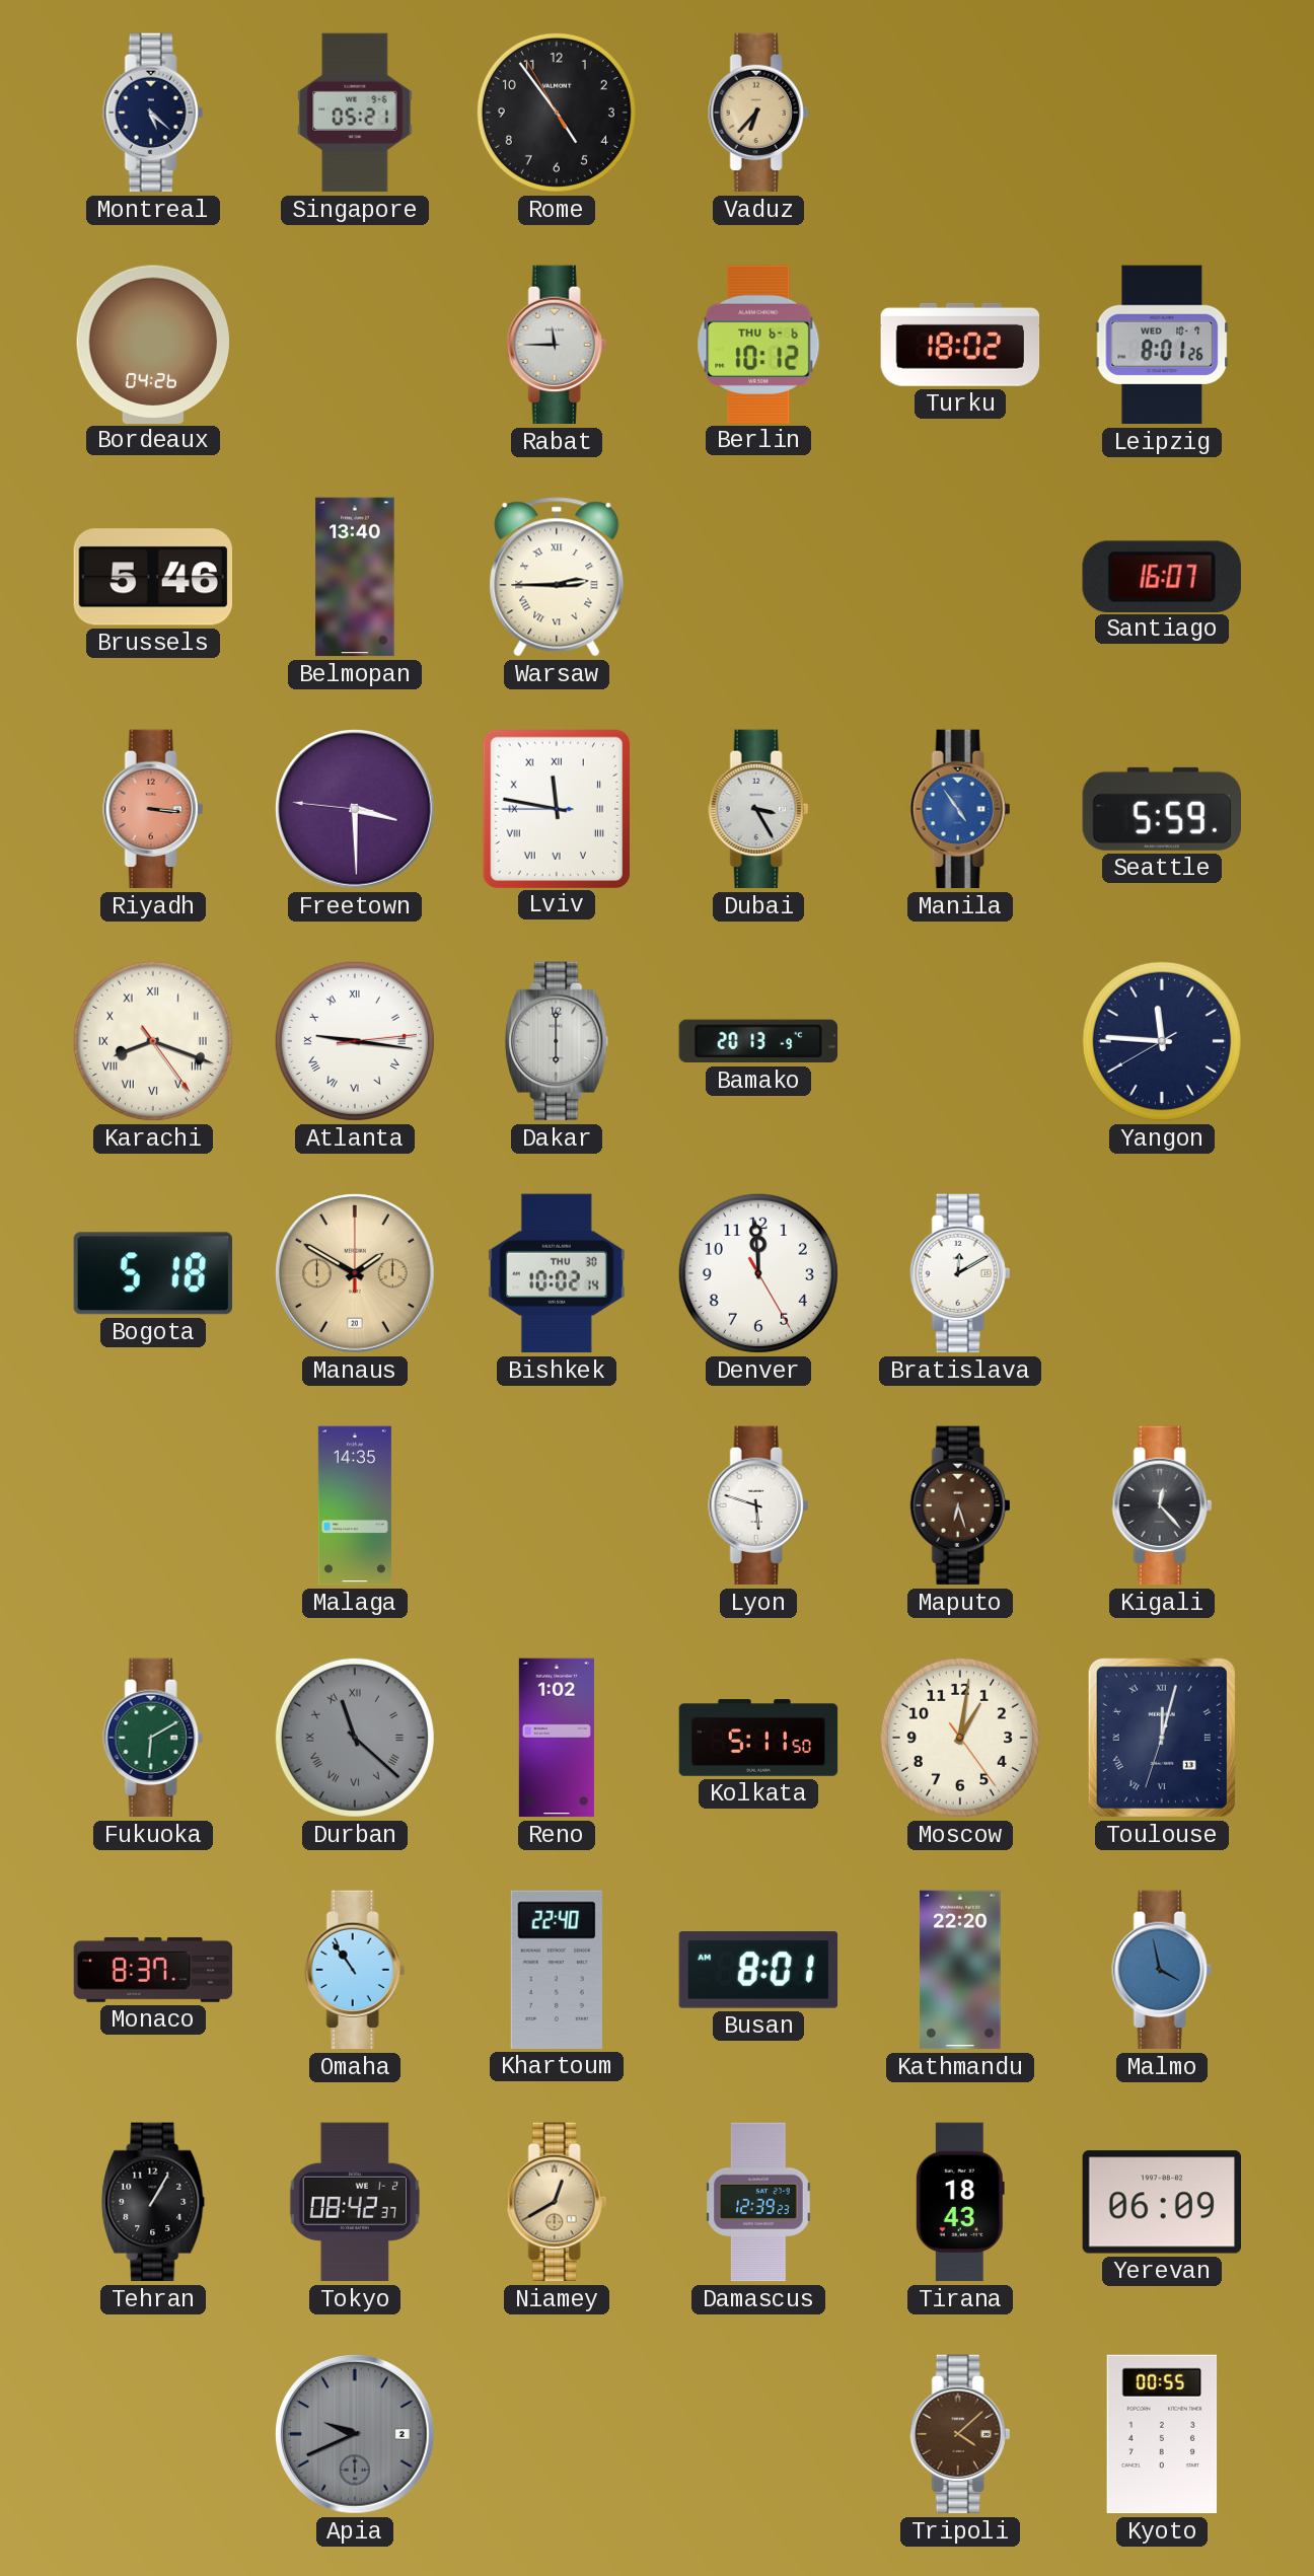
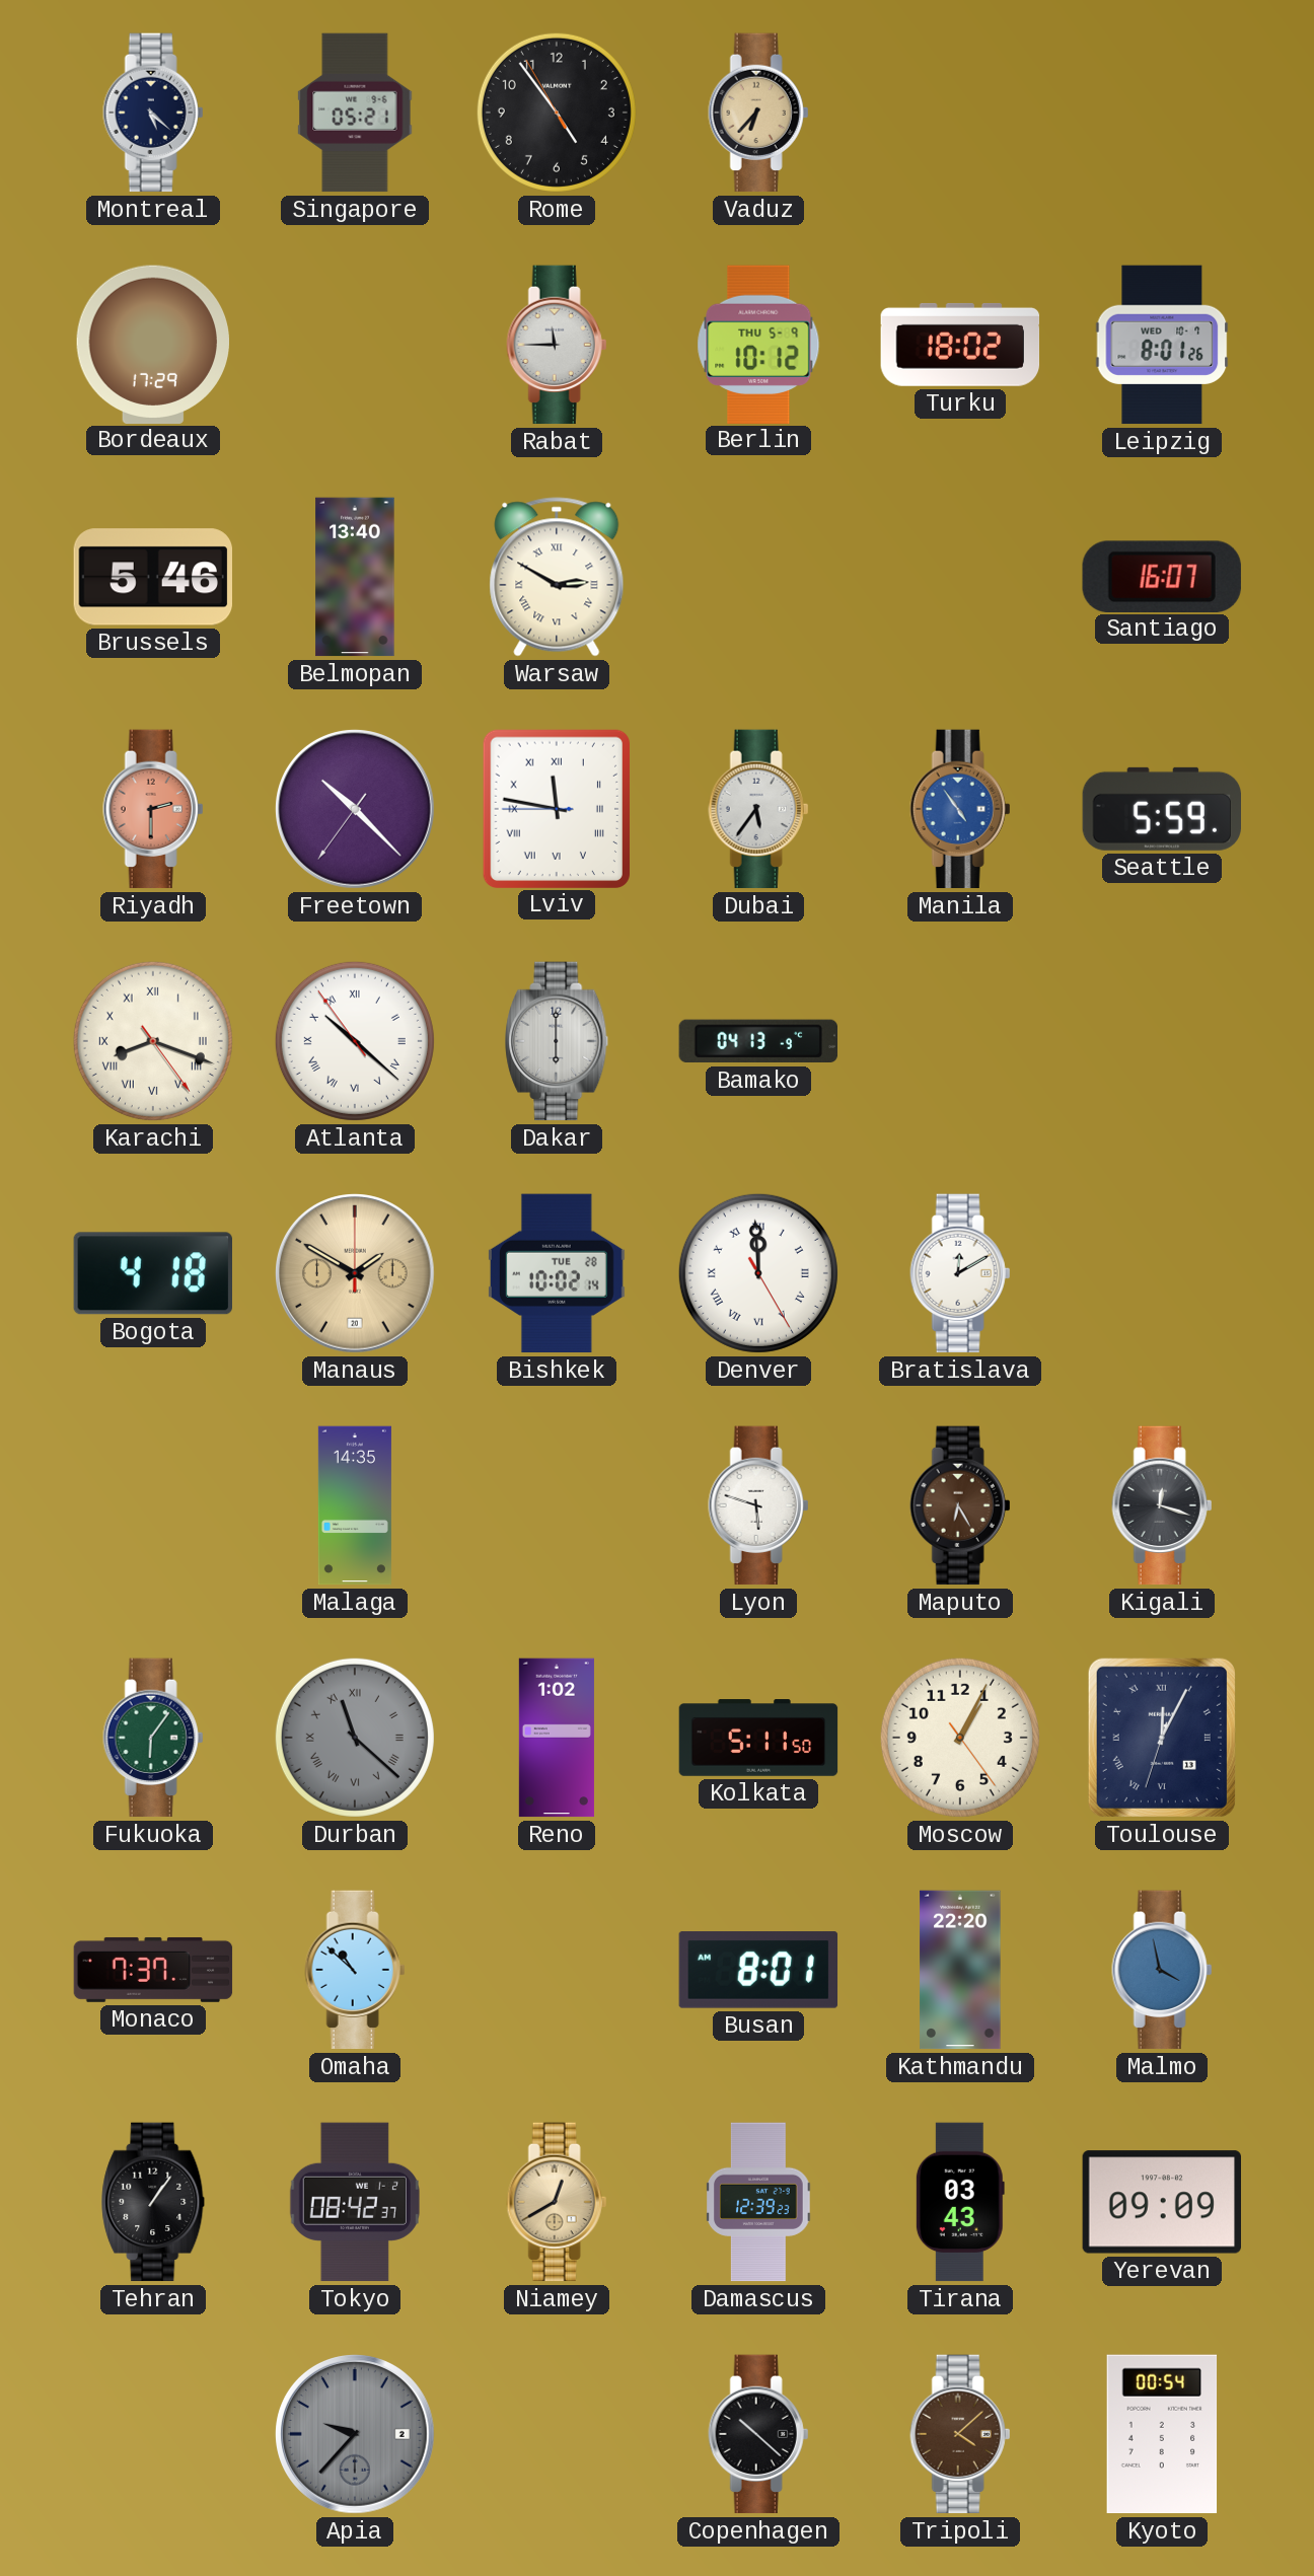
Bordeaux: 04:26 -> 17:29 (152, 344)
Berlin date: THU 6-6 -> THU 5-9 (758, 344)
Warsaw: 2:45 -> 2:50 (557, 577)
Riyadh: 3:16 -> 2:30 (153, 809)
Freetown: 3:29 -> 10:22 (356, 810)
Dubai: 3:25 -> 5:36 (758, 809)
Atlanta: 9:16 -> 10:21 (355, 1041)
Bamako: 20:13 -> 04:13 (757, 1041)
Yangon: 11:45 -> none (1162, 1041)
Bogota: 5:18 -> 4:18 (152, 1273)
Bishkek date: THU 30 -> TUE 28 (557, 1273)
Denver numerals: Arabic -> Roman (758, 1273)
Maputo: 6:27 -> 6:25 (960, 1505)
Kigali: 12:23 -> 12:18 (1162, 1505)
Fukuoka: 6:10 -> 6:06 (153, 1738)
Moscow: 1:01 -> 1:04 (960, 1738)
Toulouse: 12:02 -> 12:04 (1162, 1738)
Monaco: 8:37 -> 7:37 (153, 1970)
Omaha: 10:54 -> 10:52 (355, 1970)
Khartoum: 22:40 -> none (557, 1970)
Tehran: 1:05 -> 1:06 (154, 2202)
Tirana: 18:43 -> 03:43 (960, 2202)
Yerevan: 06:09 -> 09:09 (1161, 2202)
Apia: 9:41 -> 9:37 (356, 2435)
Copenhagen: none -> 10:22 (758, 2434)
Kyoto: 00:55 -> 00:54 (1162, 2434)
